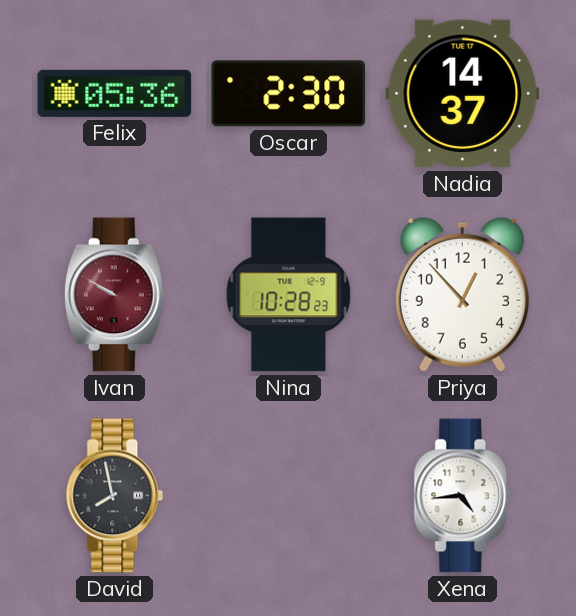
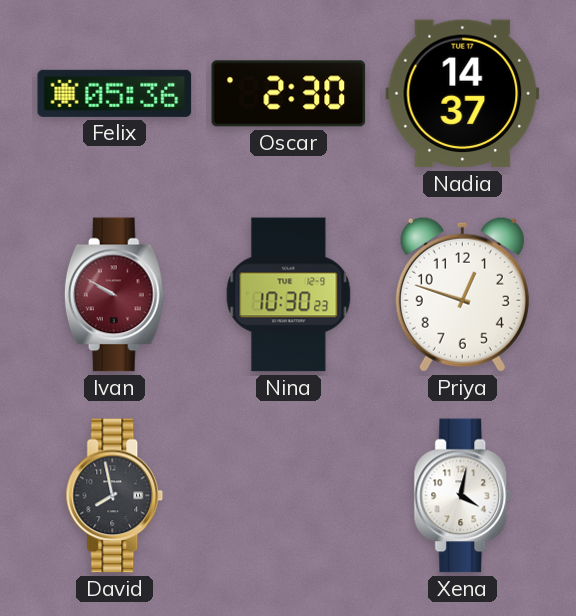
Nina: 10:28 -> 10:30 (289, 295)
Priya: 12:53 -> 12:48 (462, 294)
Xena: 4:44 -> 4:02 (463, 496)
